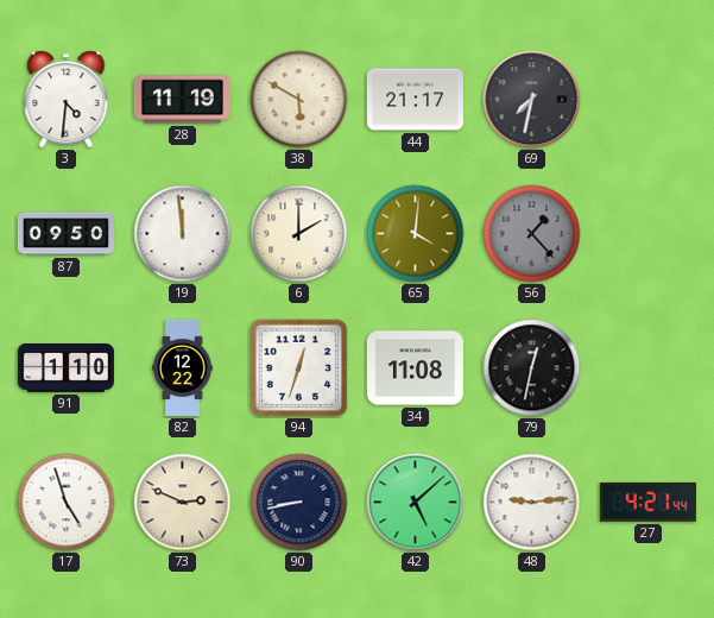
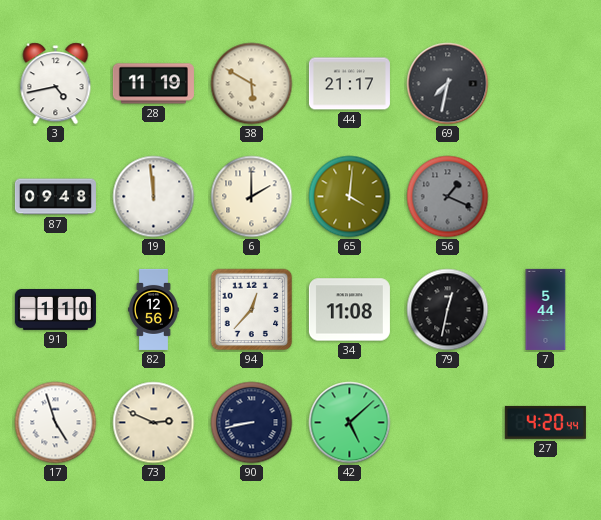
3: 4:31 -> 4:43 (56, 84)
87: 09:50 -> 09:48 (55, 197)
56: 1:23 -> 1:19 (448, 197)
82: 12:22 -> 12:56 (154, 309)
94: 12:33 -> 12:37 (252, 310)
7: none -> 5:44 (546, 309)
48: 9:14 -> none (532, 503)
27: 4:21 -> 4:20 (545, 422)
